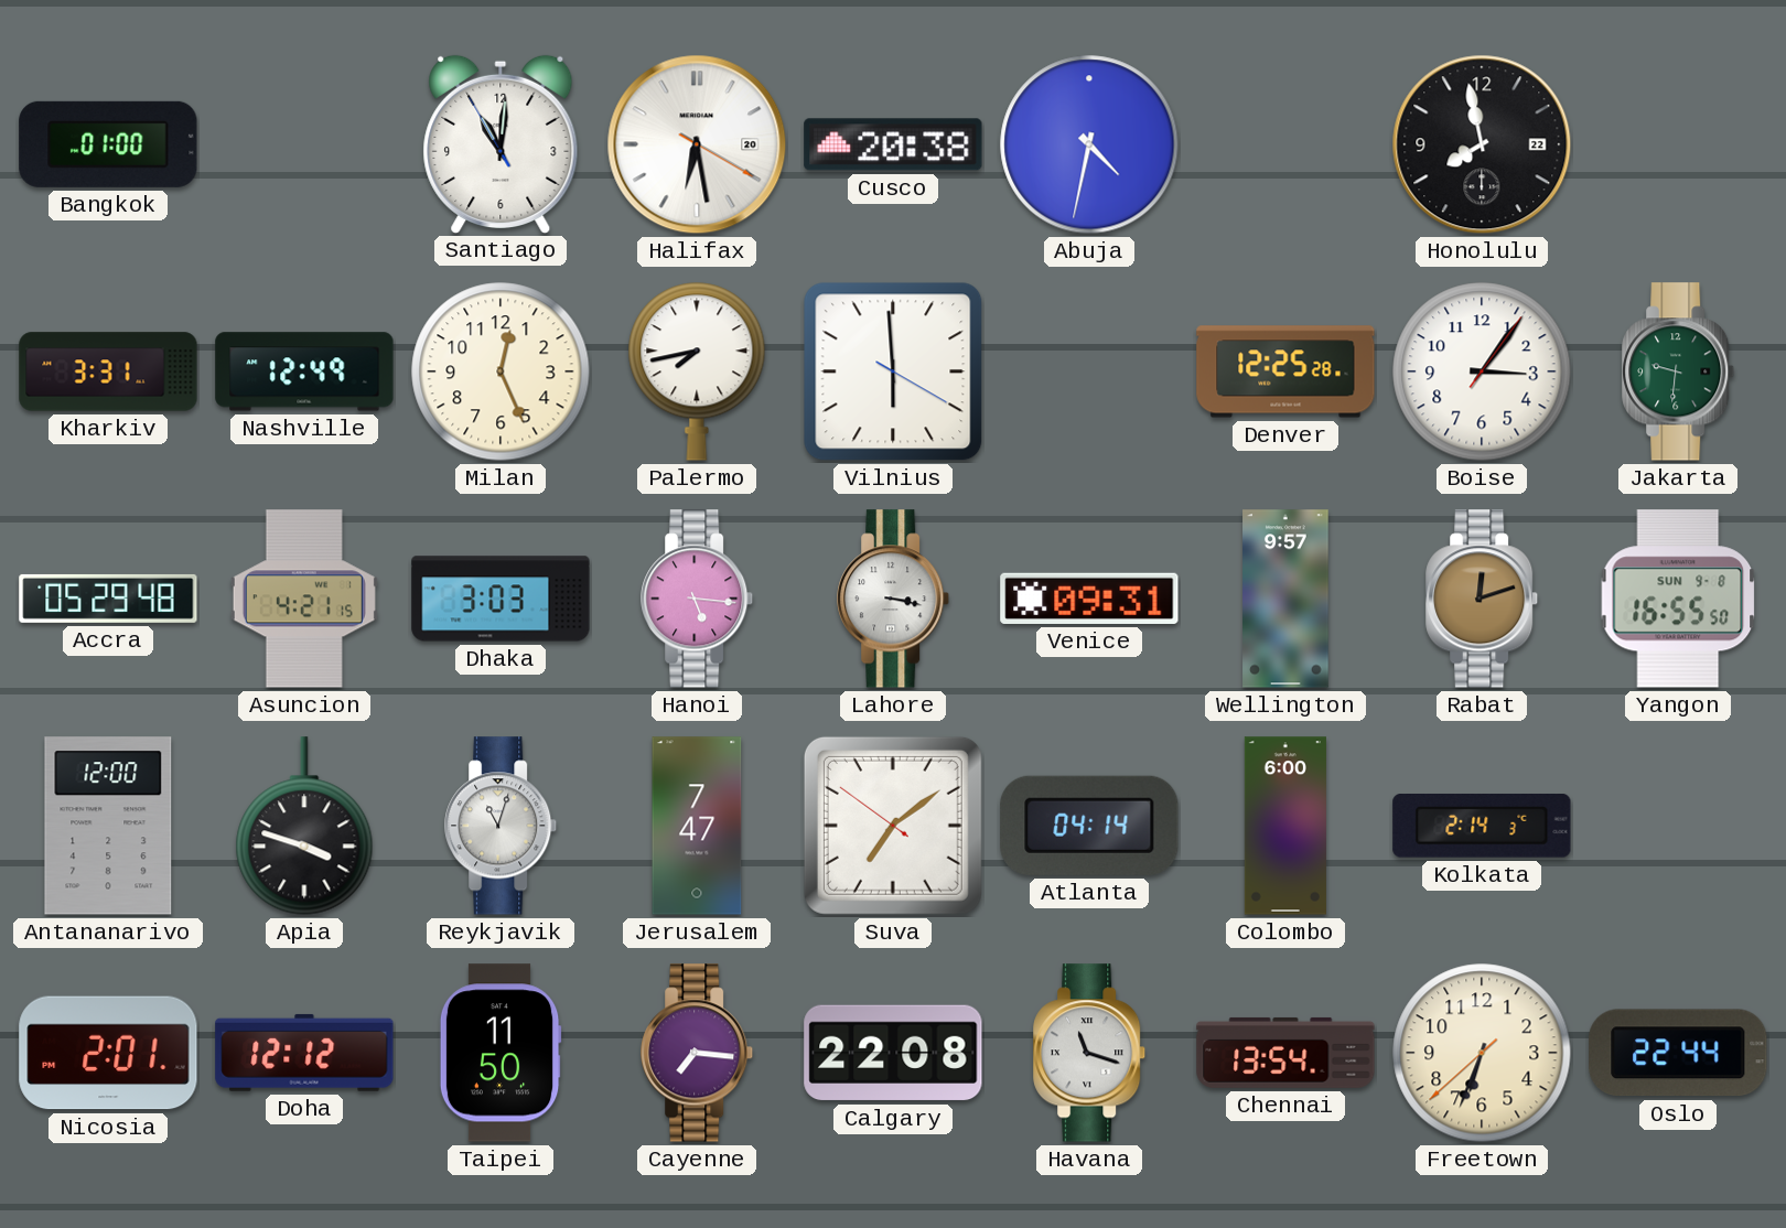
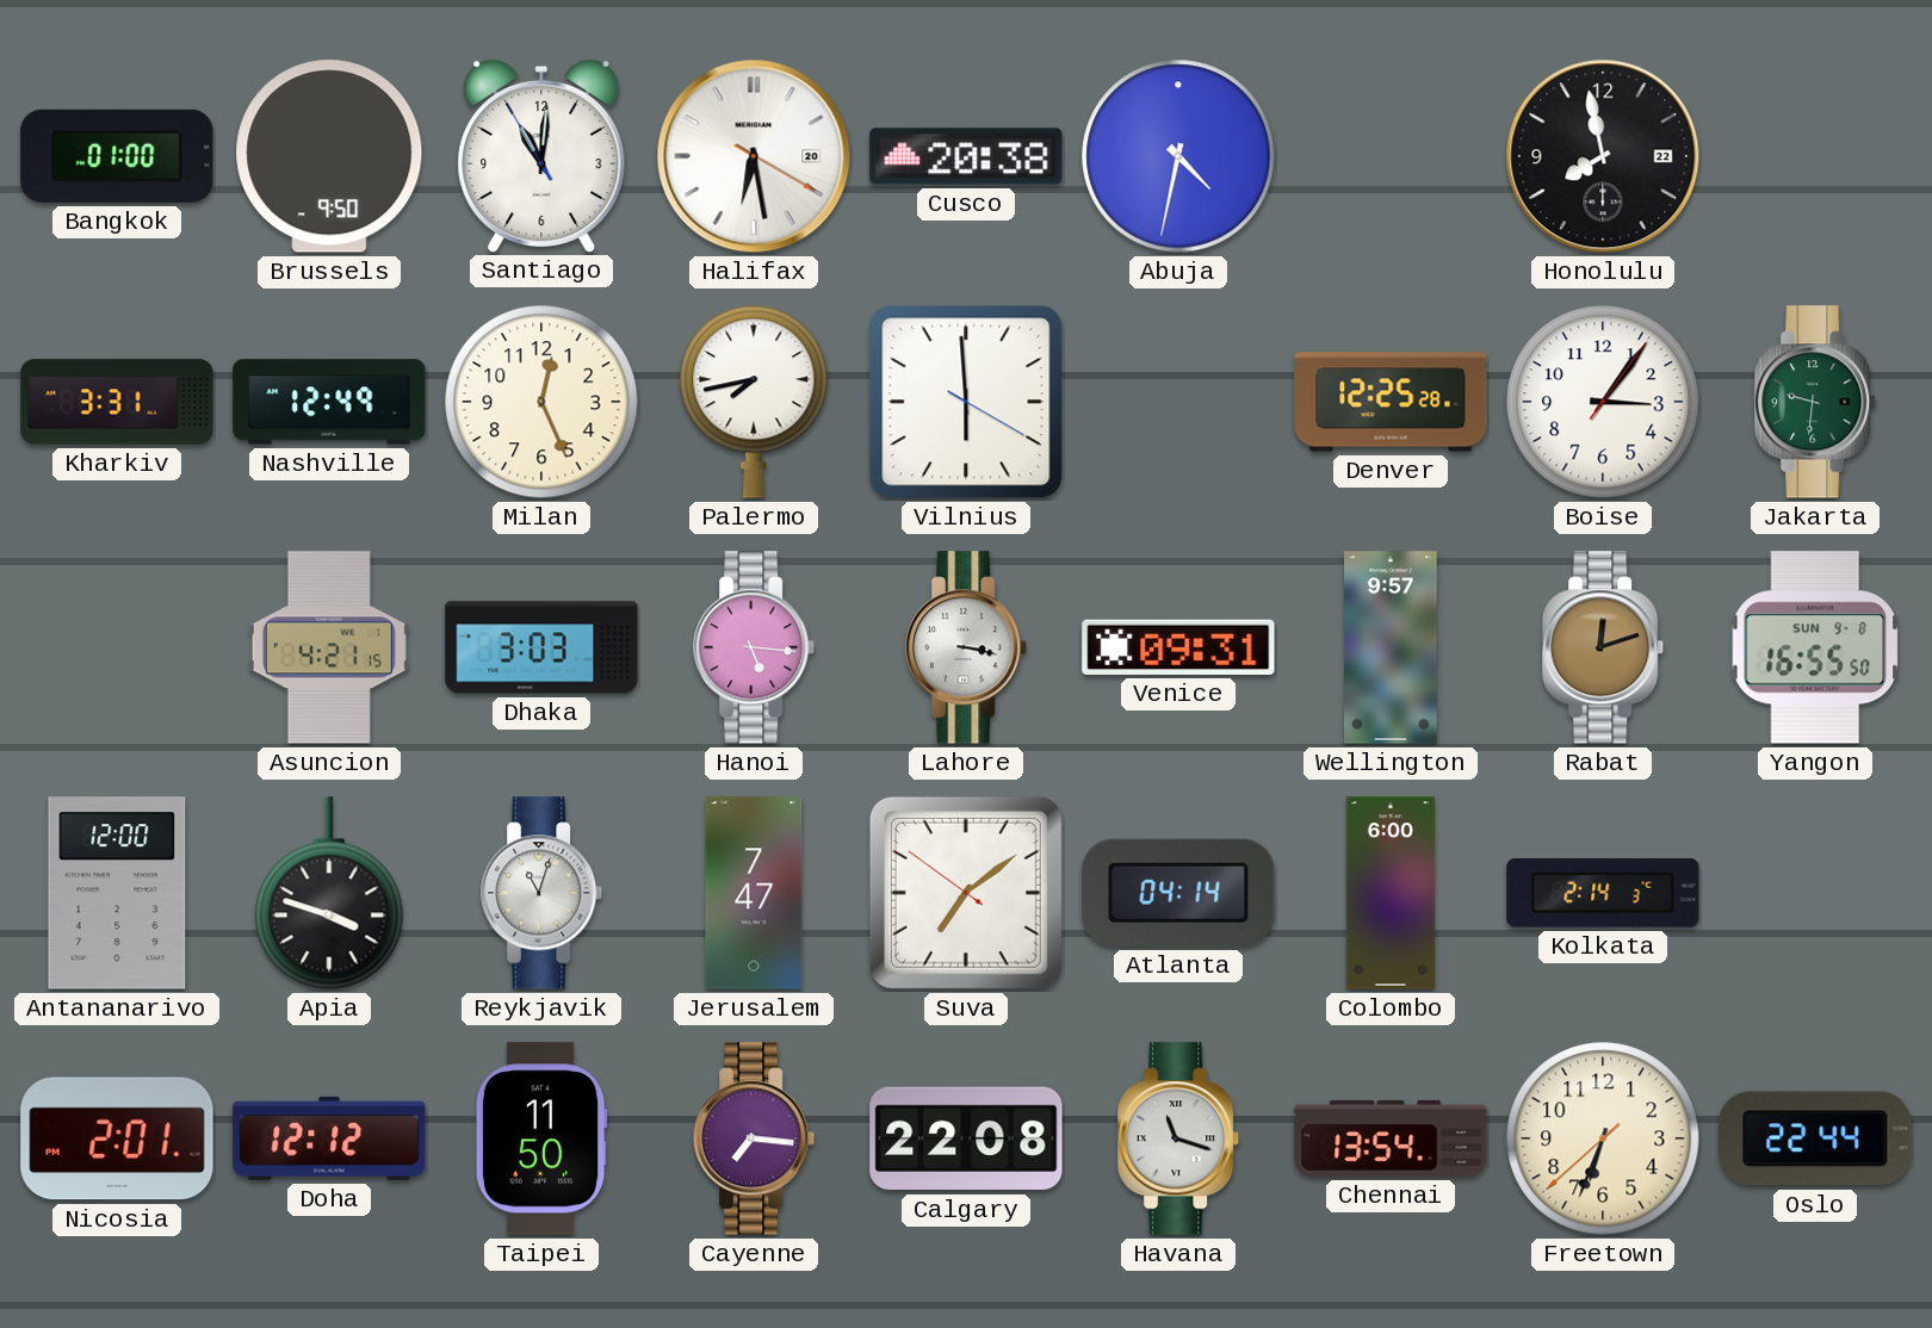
Brussels: none -> 9:50 (329, 156)
Accra: 05:29 -> none (108, 599)
